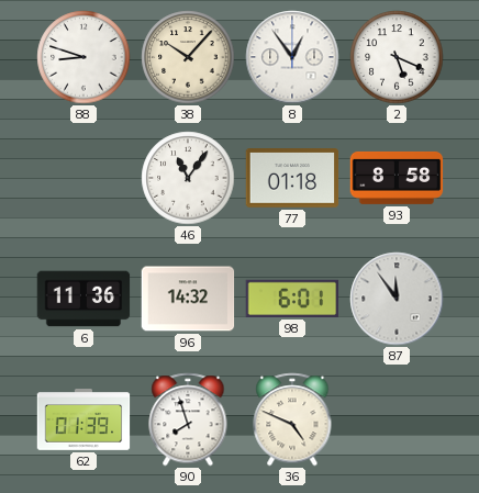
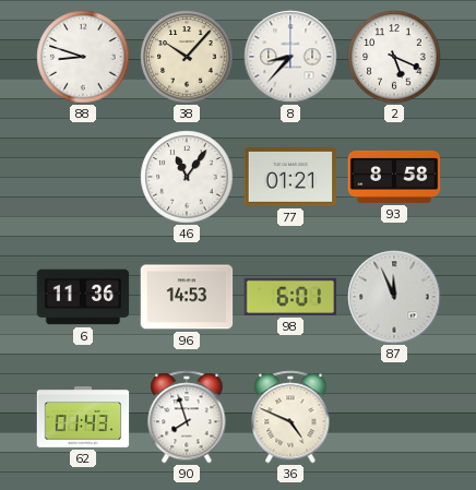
8: 12:54 -> 8:37 (290, 57)
77: 01:18 -> 01:21 (290, 178)
96: 14:32 -> 14:53 (187, 297)
87: 11:54 -> 11:56 (394, 297)
62: 01:39 -> 01:43 (83, 417)
